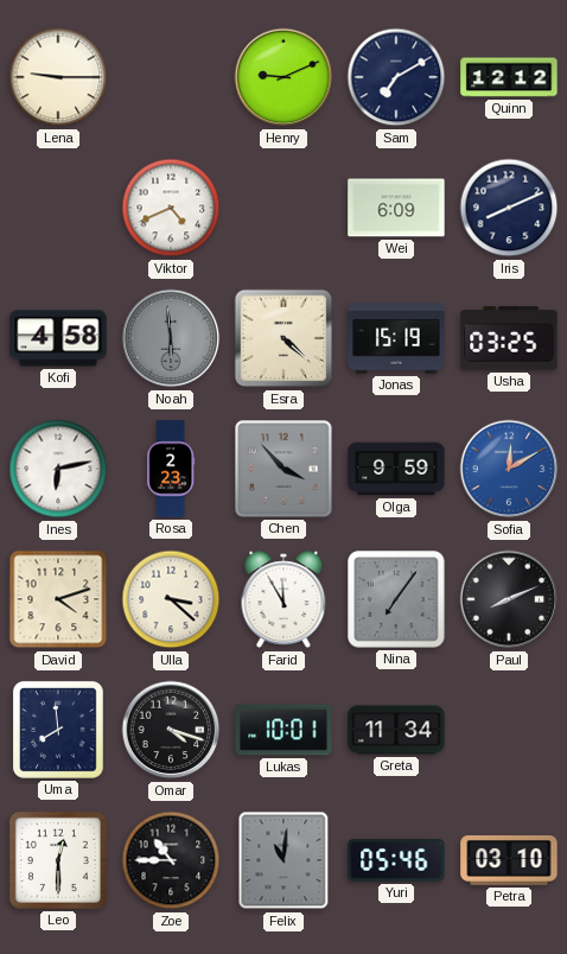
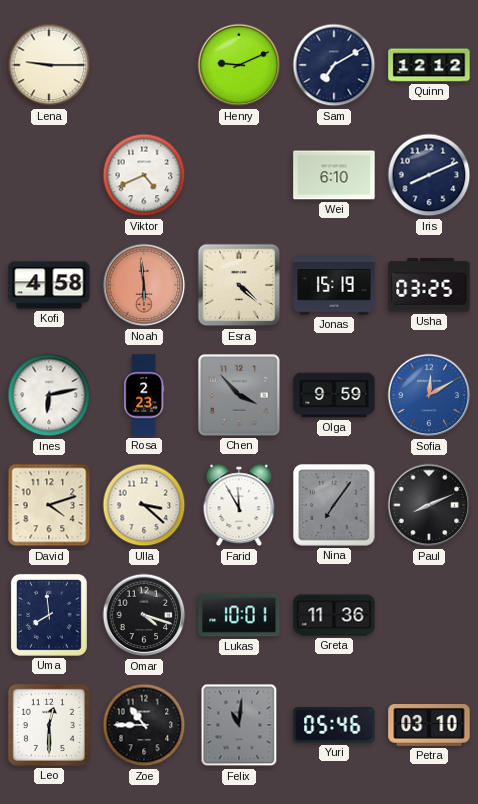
Wei: 6:09 -> 6:10 (334, 175)
Noah dial: grey -> salmon (144, 285)
Greta: 11:34 -> 11:36 (334, 615)
